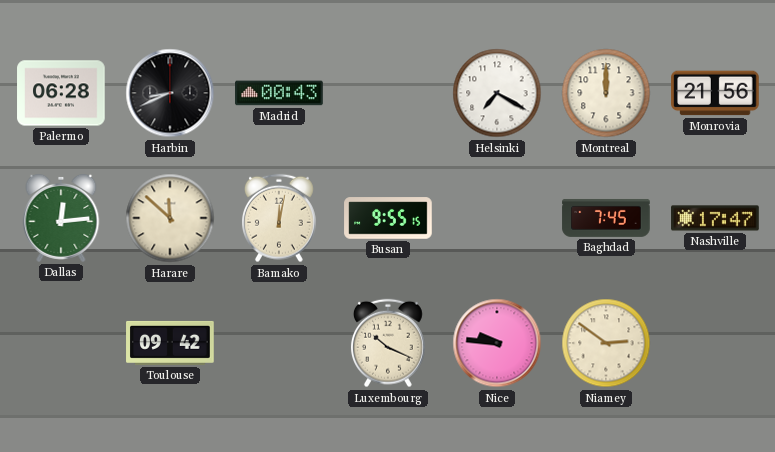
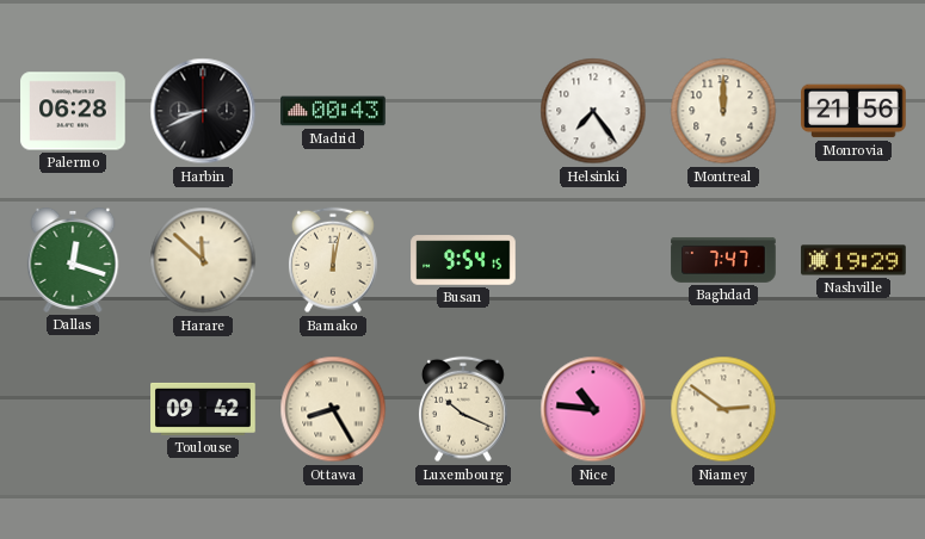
Helsinki: 7:20 -> 7:24 (593, 111)
Dallas: 12:14 -> 12:18 (73, 260)
Busan: 9:55 -> 9:54 (463, 260)
Baghdad: 7:45 -> 7:47 (723, 260)
Nashville: 17:47 -> 19:29 (853, 260)
Ottawa: none -> 8:25 (333, 409)
Nice: 9:46 -> 10:46 (593, 409)
